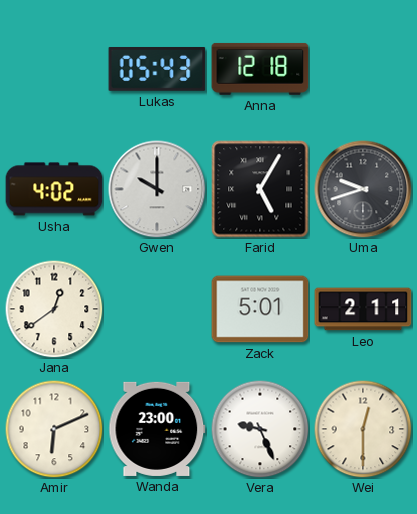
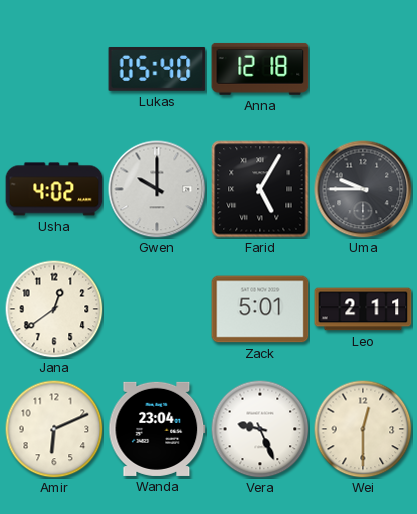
Lukas: 05:43 -> 05:40 (157, 69)
Uma: 9:42 -> 9:45 (363, 189)
Wanda: 23:00 -> 23:04 (157, 429)
